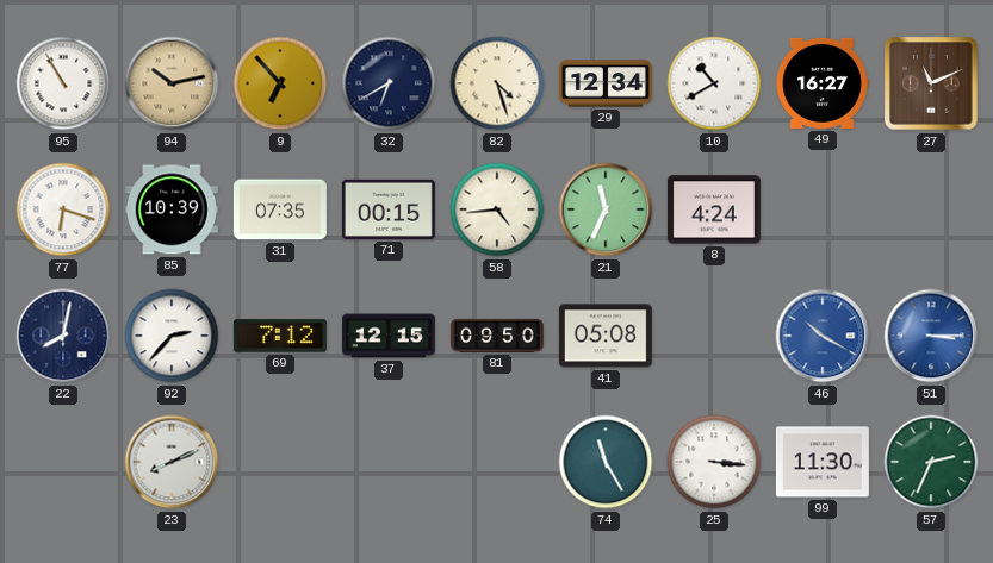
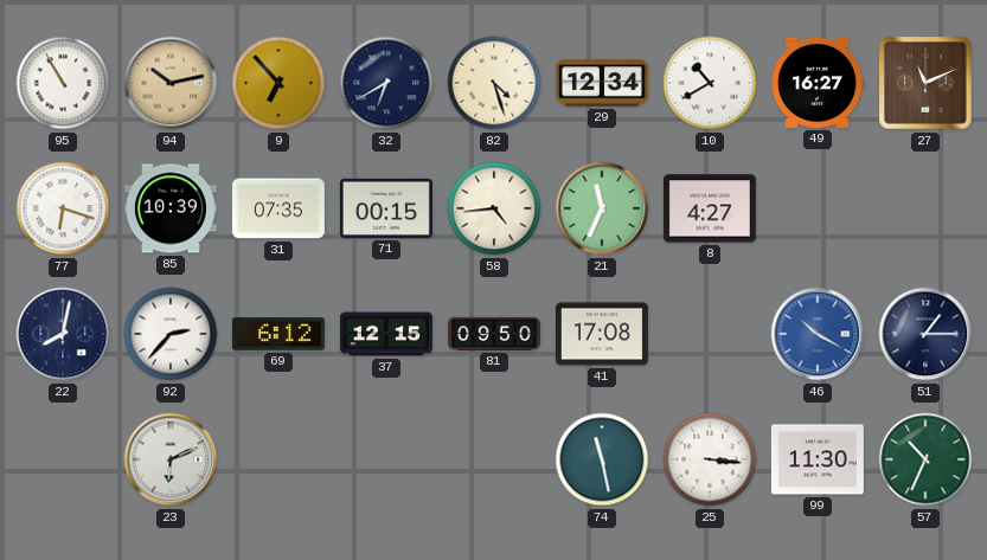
8: 4:24 -> 4:27 (710, 208)
69: 7:12 -> 6:12 (278, 334)
41: 05:08 -> 17:08 (602, 334)
51: 3:15 -> 1:15 (925, 334)
51 dial: blue -> navy (925, 334)
23: 8:11 -> 6:11 (171, 459)
74: 11:25 -> 11:28 (602, 459)
57: 2:34 -> 10:34 (925, 459)
